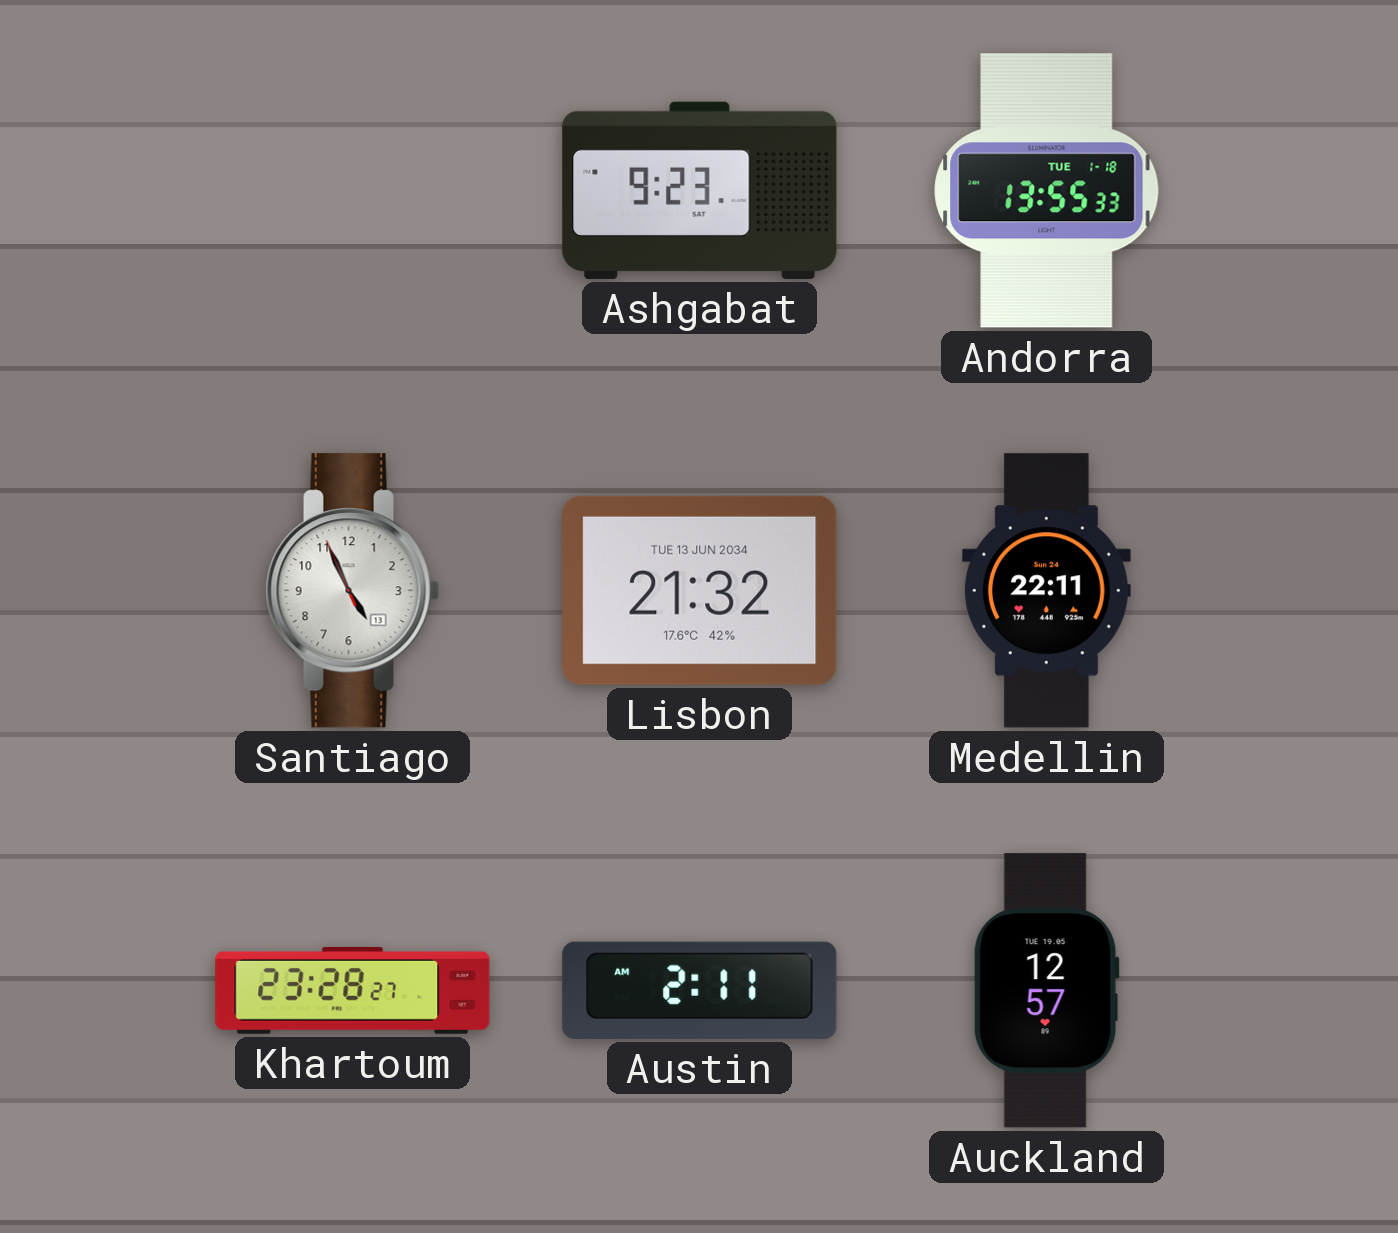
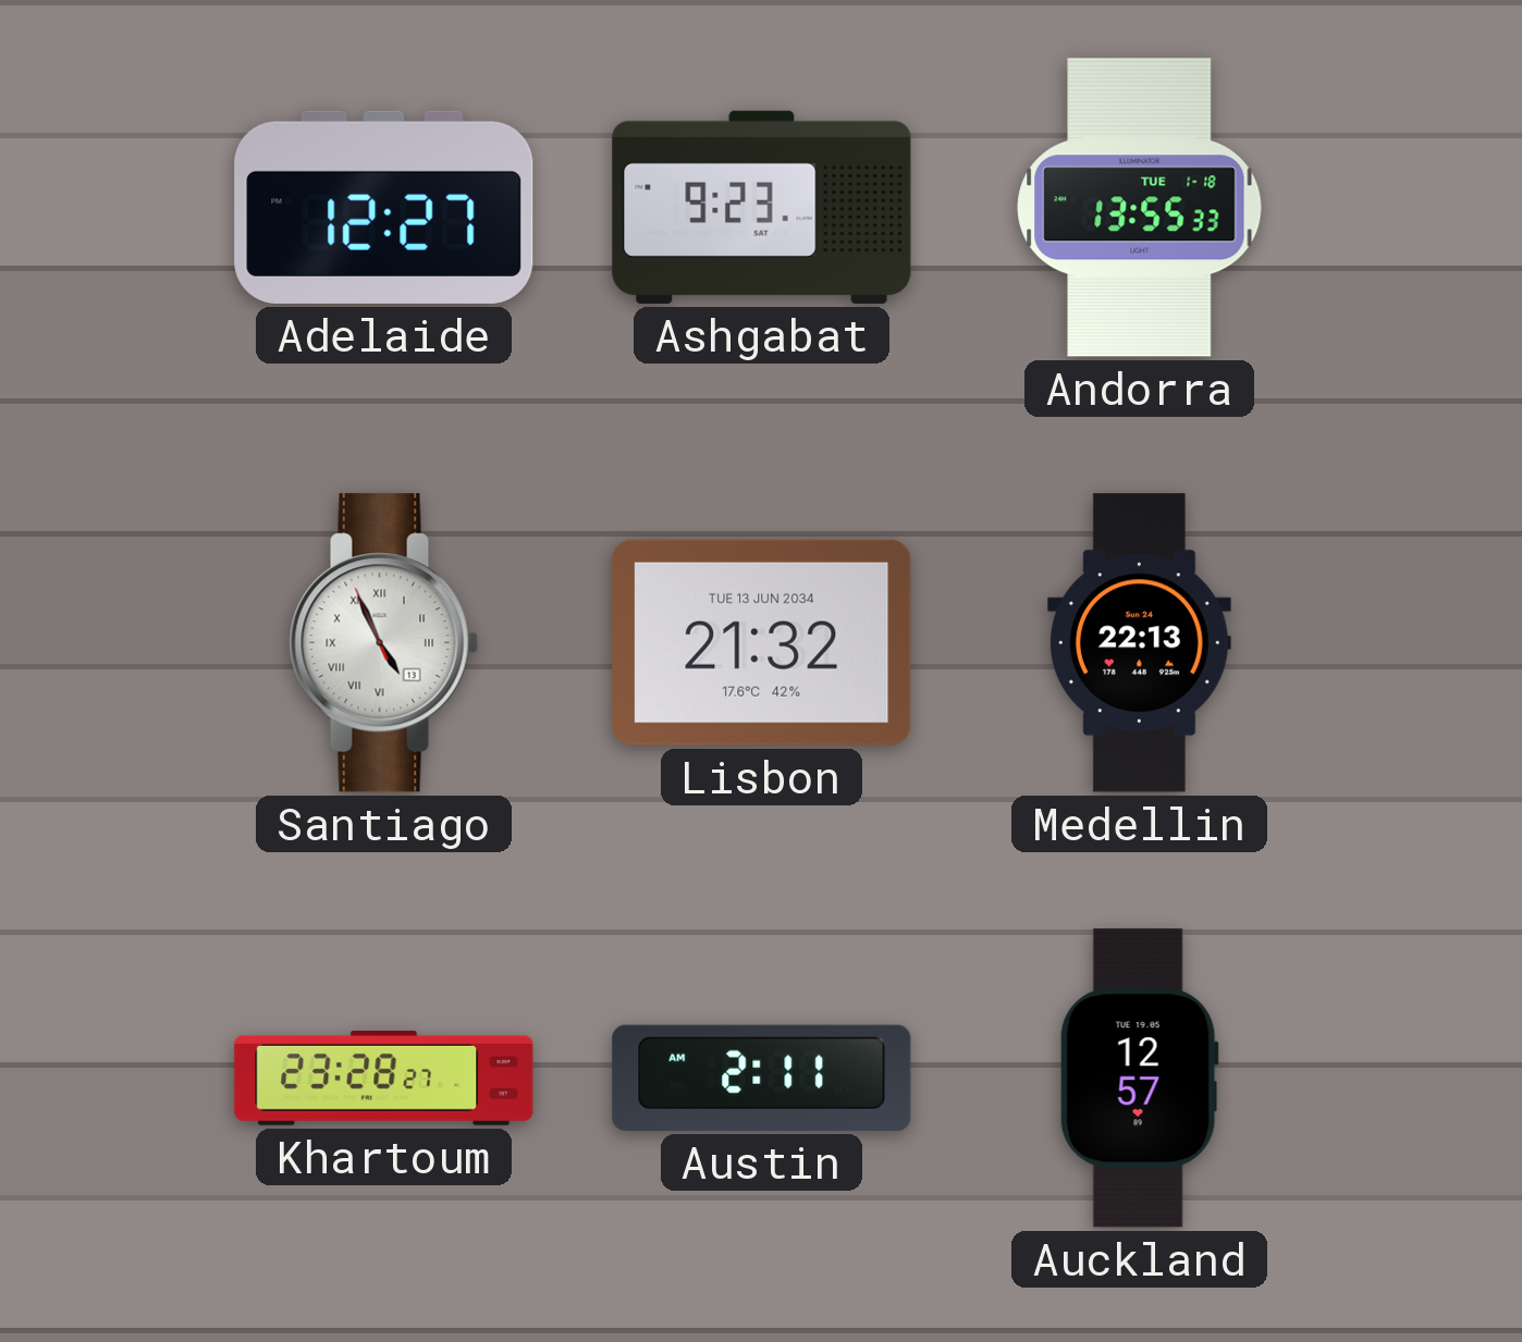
Adelaide: none -> 12:27 (384, 207)
Santiago numerals: Arabic -> Roman (383, 643)
Medellin: 22:11 -> 22:13 (1139, 643)
